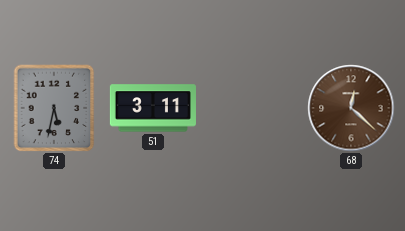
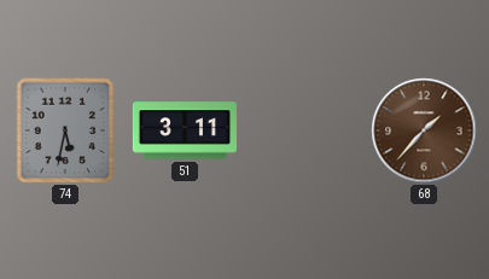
68: 12:22 -> 1:37 (424, 130)
